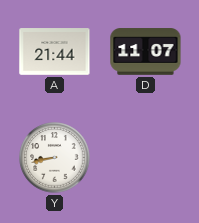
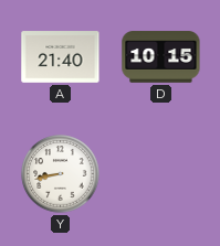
A: 21:44 -> 21:40 (61, 57)
D: 11:07 -> 10:15 (161, 57)
